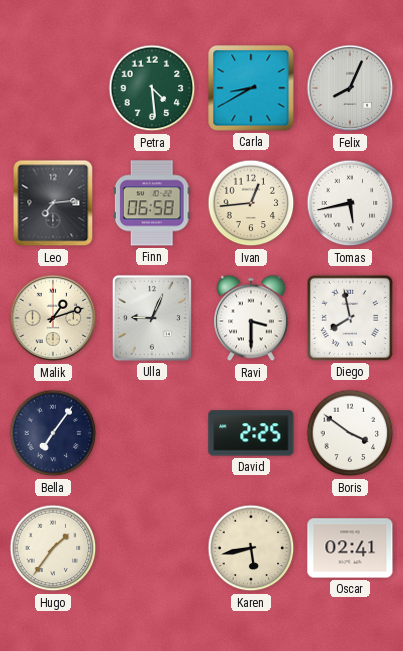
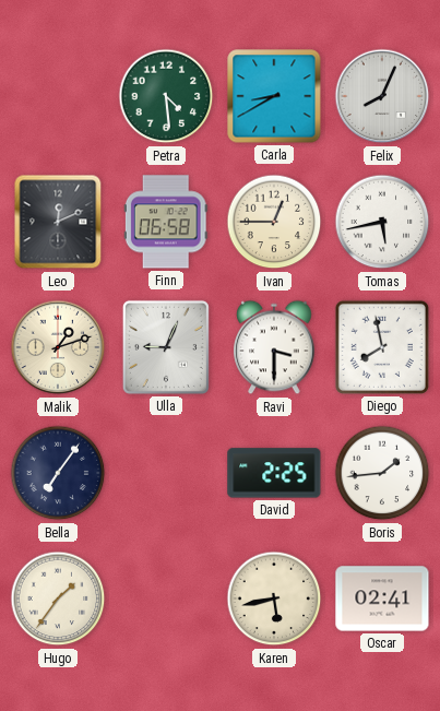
Leo: 7:14 -> 12:11 (58, 222)
Ivan: 12:44 -> 12:45 (274, 222)
Boris: 3:51 -> 1:44 (382, 473)
